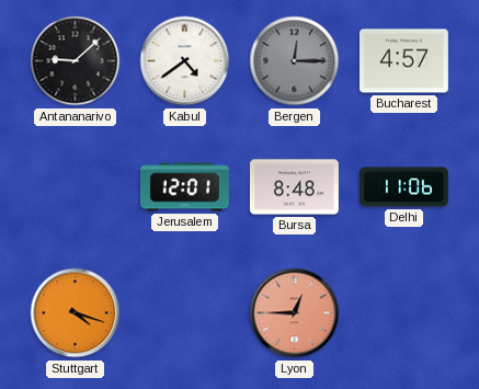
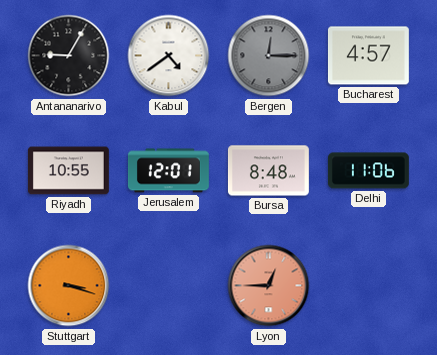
Antananarivo: 9:08 -> 9:05 (69, 56)
Riyadh: none -> 10:55 (68, 171)
Stuttgart: 4:18 -> 3:18 (69, 286)
